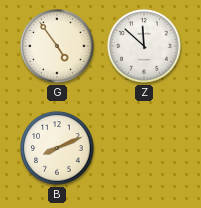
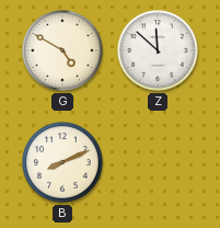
G: 4:54 -> 4:50 (62, 50)
